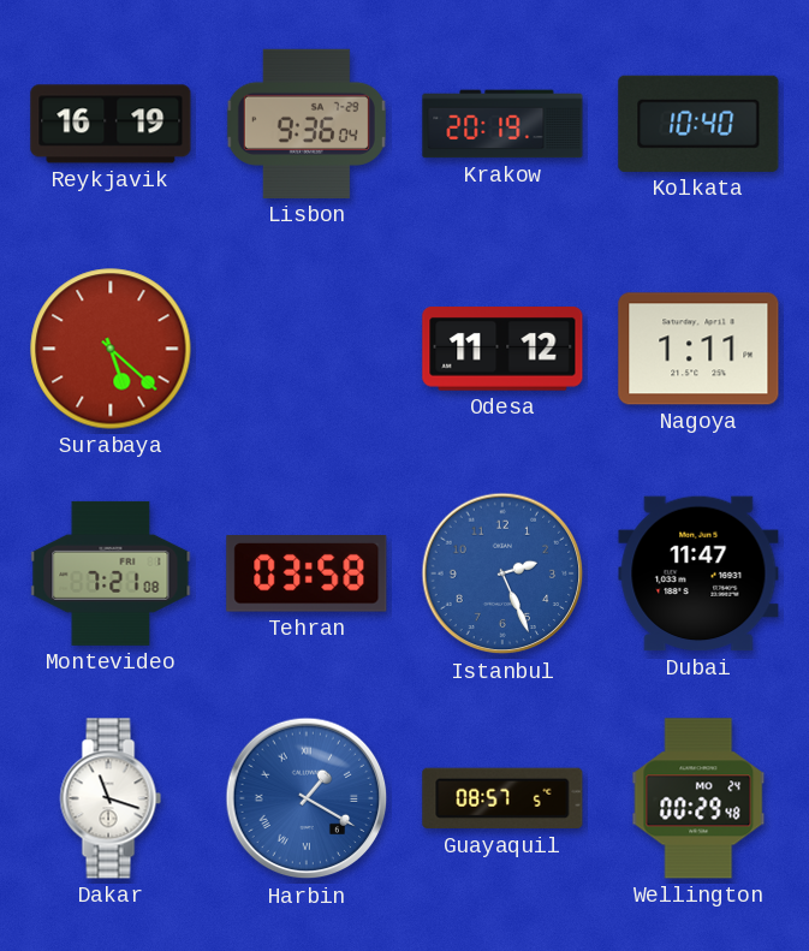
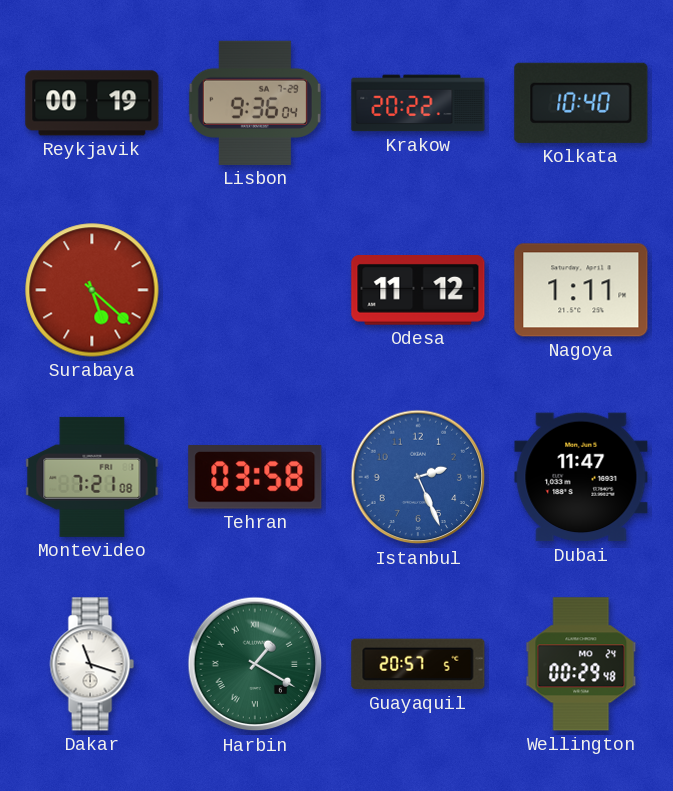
Reykjavik: 16:19 -> 00:19 (92, 103)
Krakow: 20:19 -> 20:22 (418, 103)
Harbin dial: blue -> green (255, 664)
Guayaquil: 08:57 -> 20:57 (418, 664)
